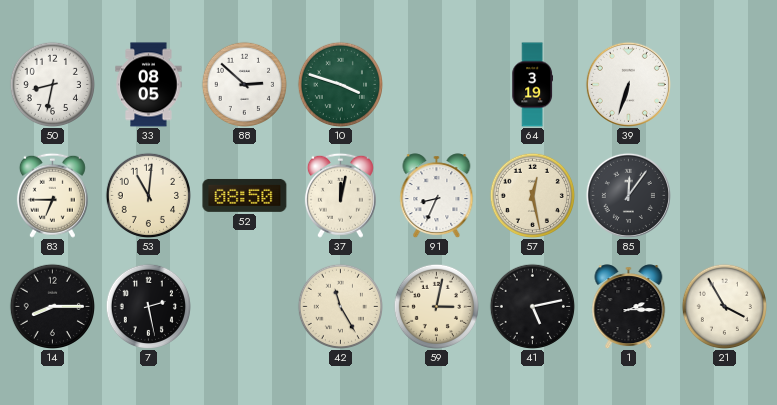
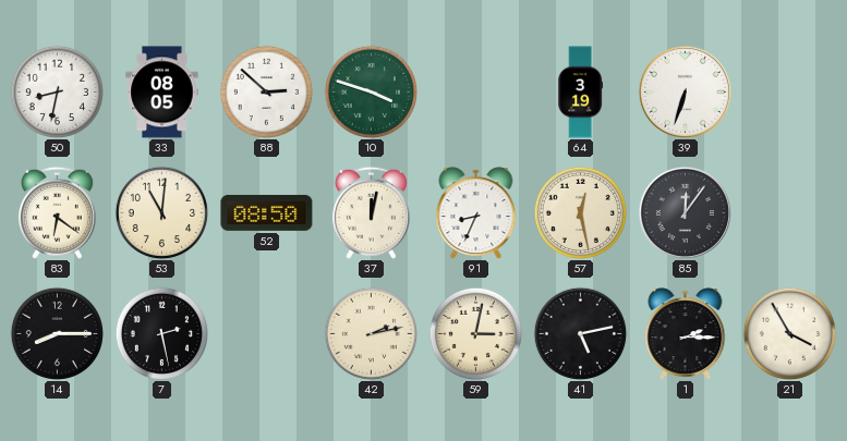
83: 6:45 -> 6:21 (57, 212)
42: 11:25 -> 2:13 (371, 333)
